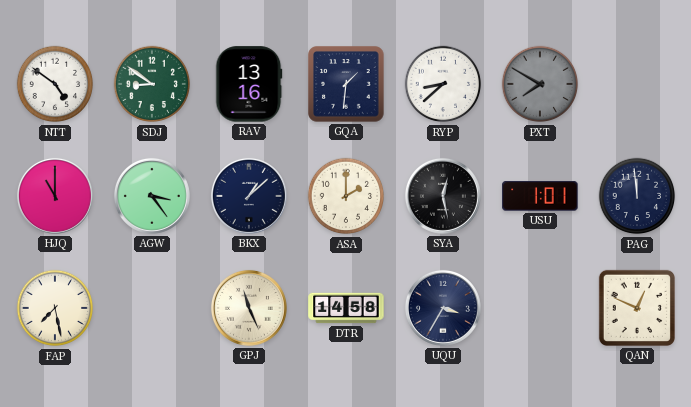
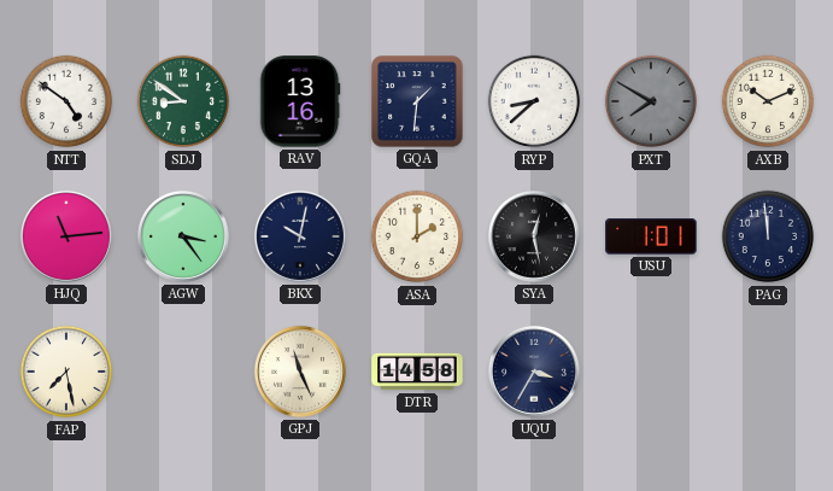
AXB: none -> 10:11 (768, 101)
HJQ: 11:00 -> 11:14 (66, 236)
BKX: 1:08 -> 10:02 (300, 236)
QAN: 12:49 -> none (637, 308)
